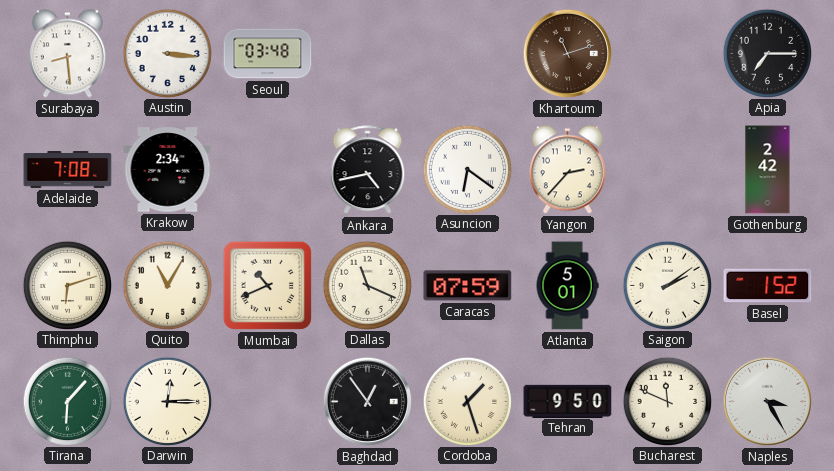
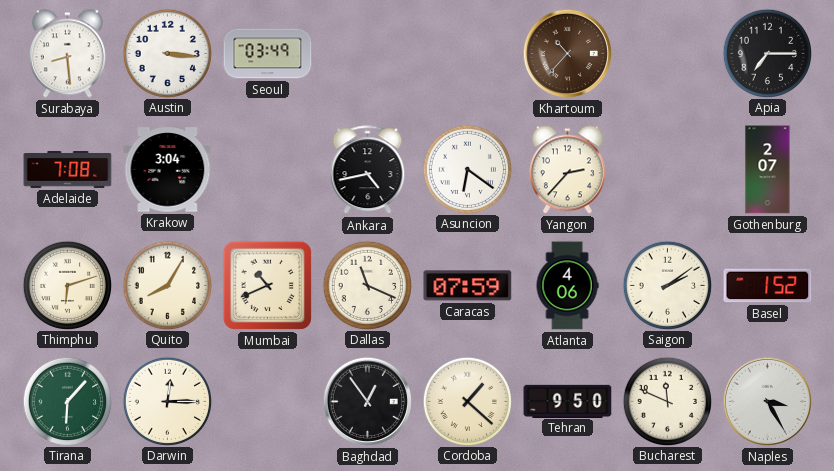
Seoul: 03:48 -> 03:49 (268, 54)
Khartoum: 11:12 -> 10:37 (567, 53)
Krakow: 2:34 -> 3:04 (168, 170)
Gothenburg: 2:42 -> 2:07 (768, 170)
Quito: 11:05 -> 8:05 (167, 285)
Atlanta: 5:01 -> 4:06 (567, 286)
Cordoba: 1:27 -> 1:22 (467, 401)
